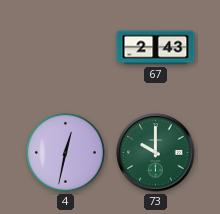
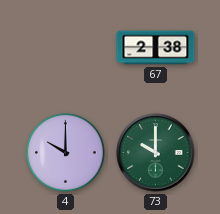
67: 2:43 -> 2:38 (156, 48)
4: 12:32 -> 10:00 (66, 153)
